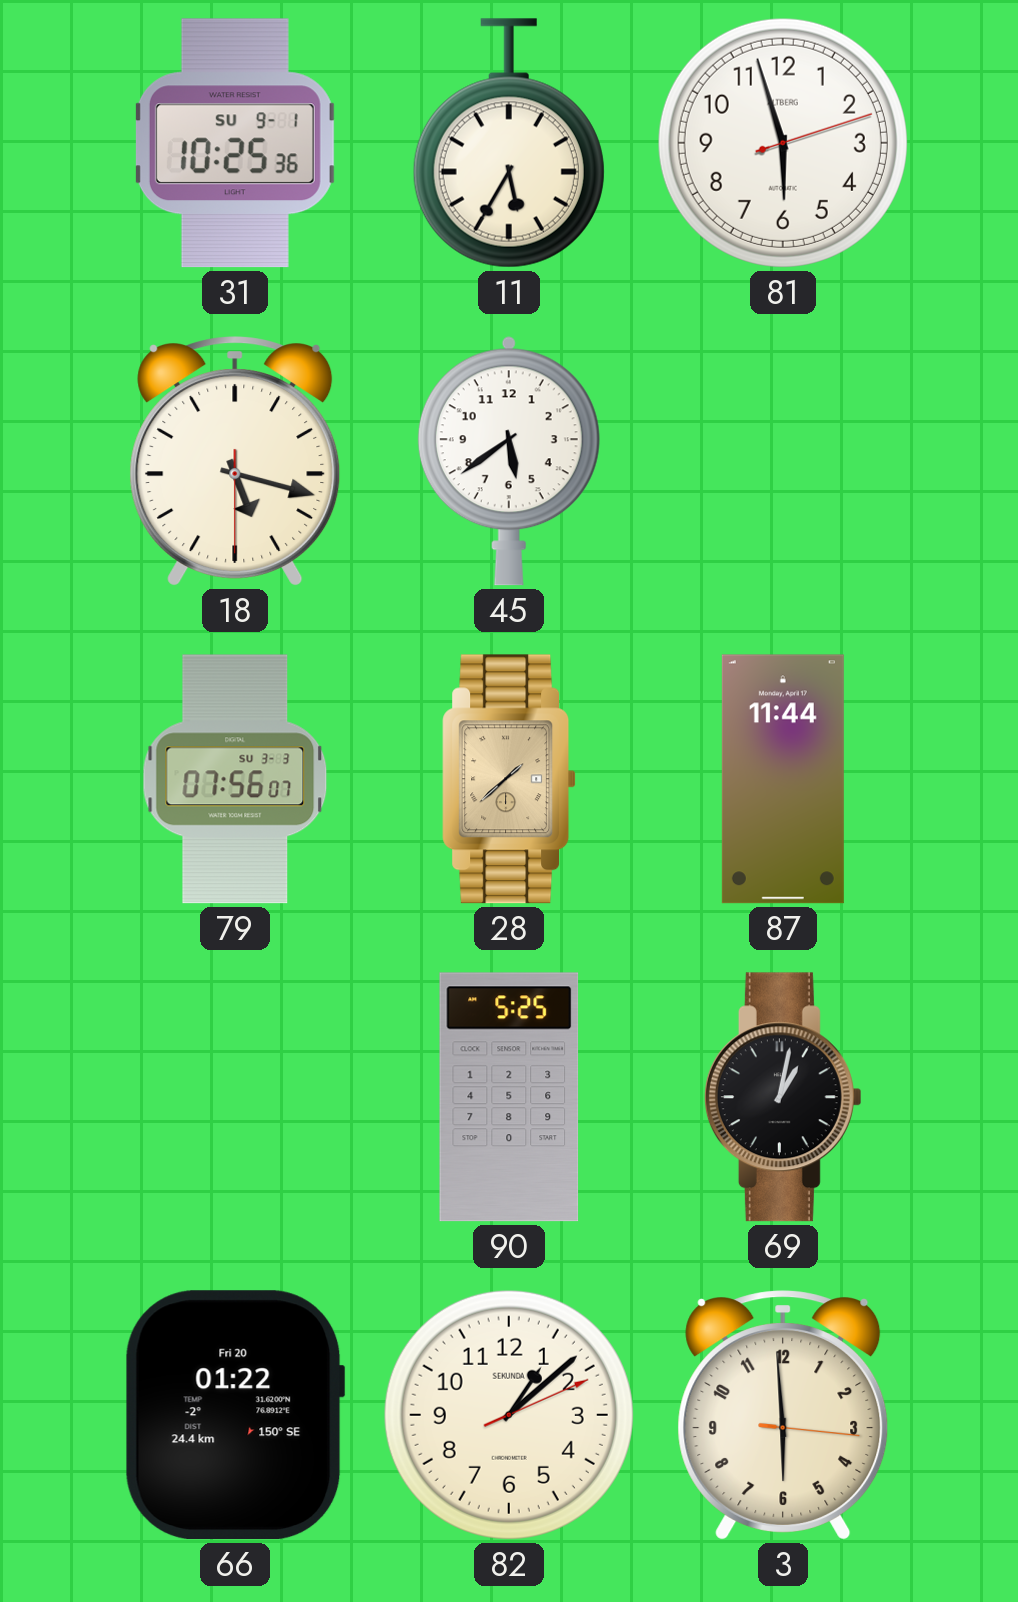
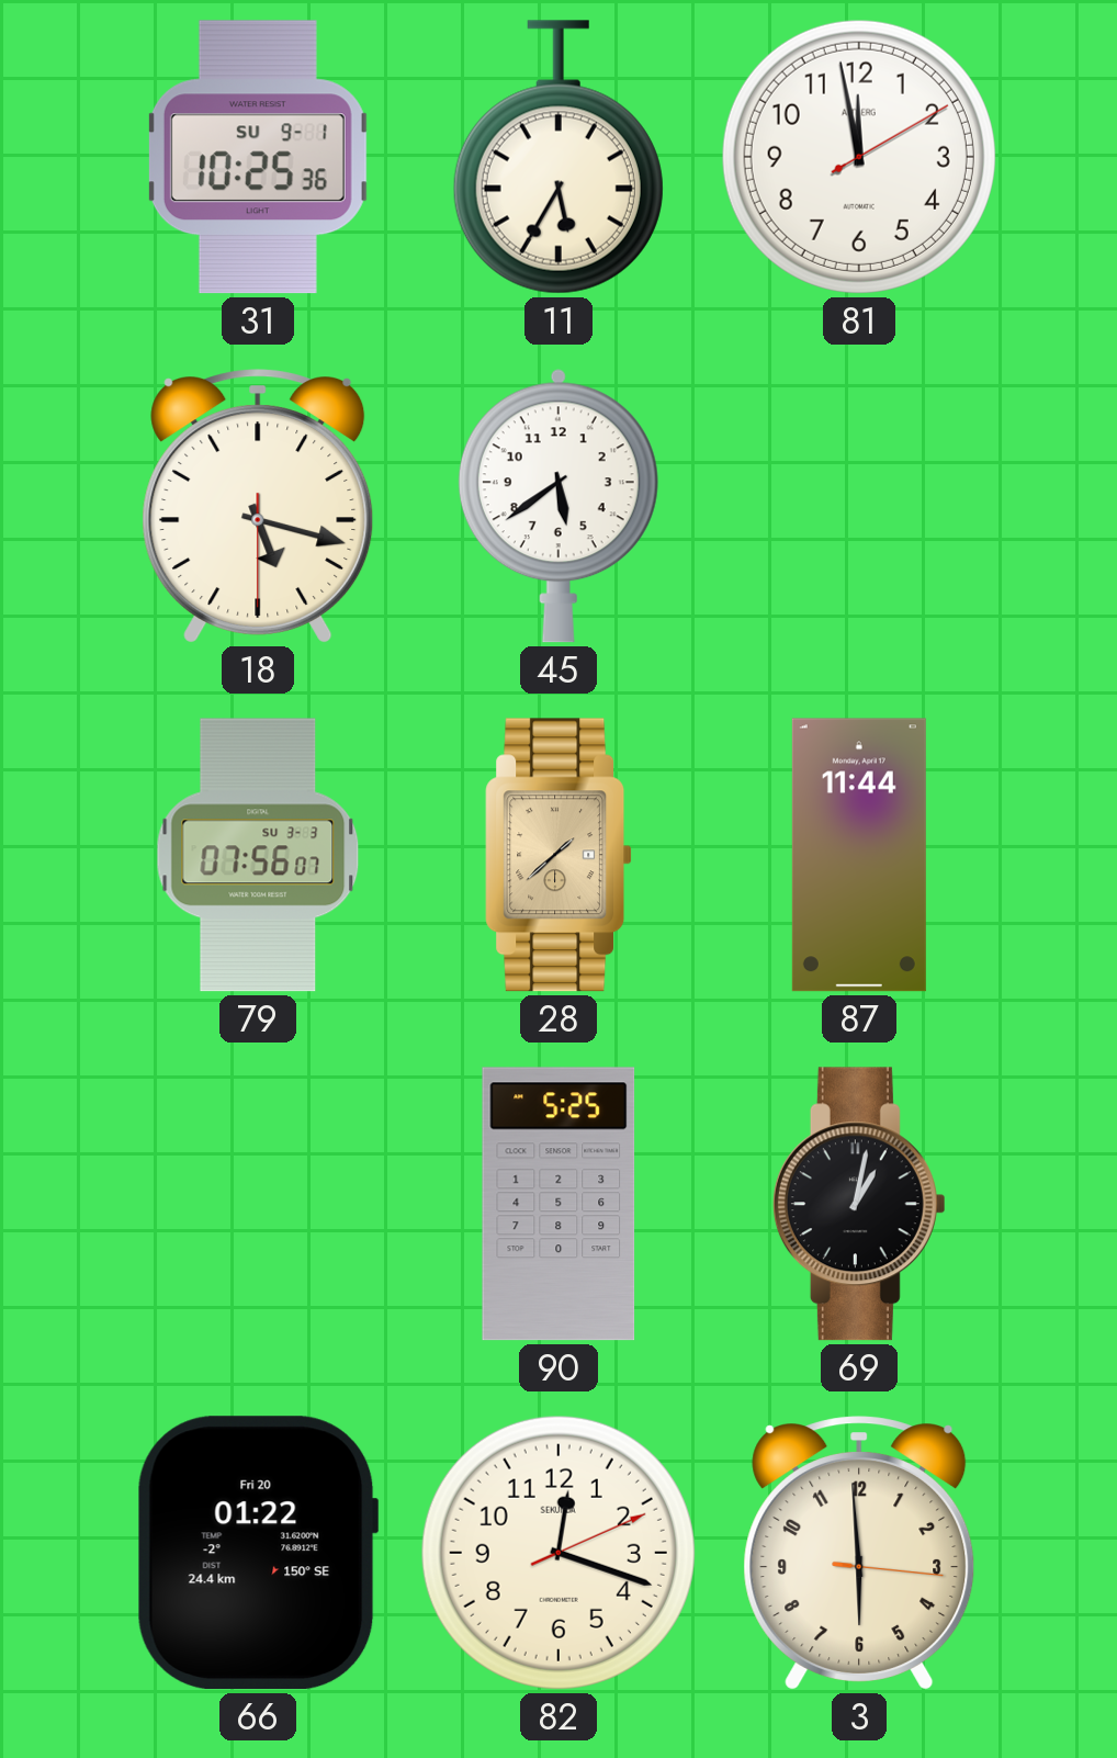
81: 5:57 -> 11:58 (859, 157)
82: 1:08 -> 12:18 (558, 1553)
